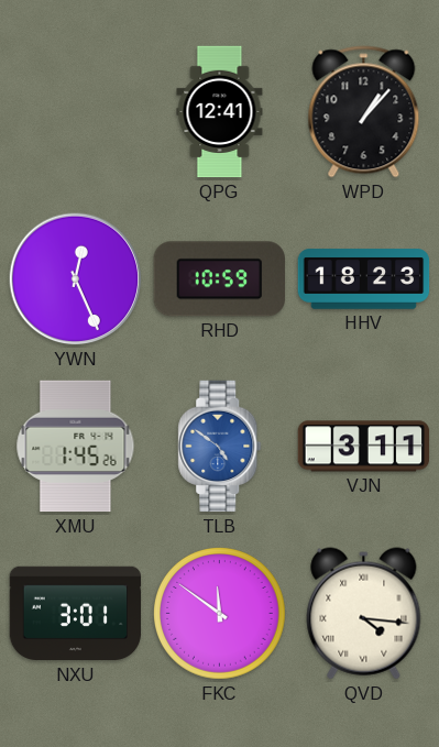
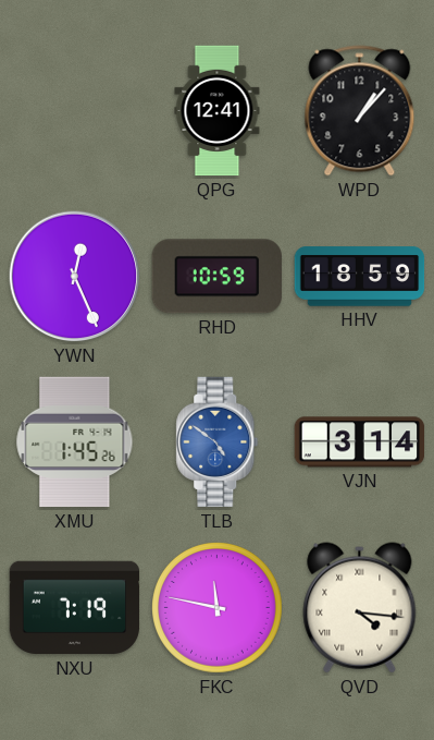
HHV: 18:23 -> 18:59 (360, 277)
VJN: 3:11 -> 3:14 (360, 442)
NXU: 3:01 -> 7:19 (75, 608)
FKC: 11:51 -> 11:47 (218, 608)
